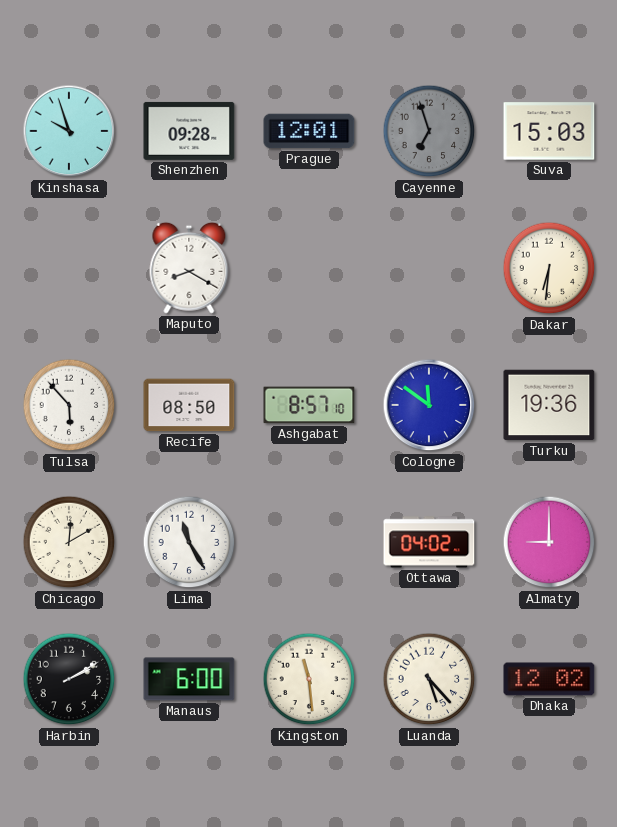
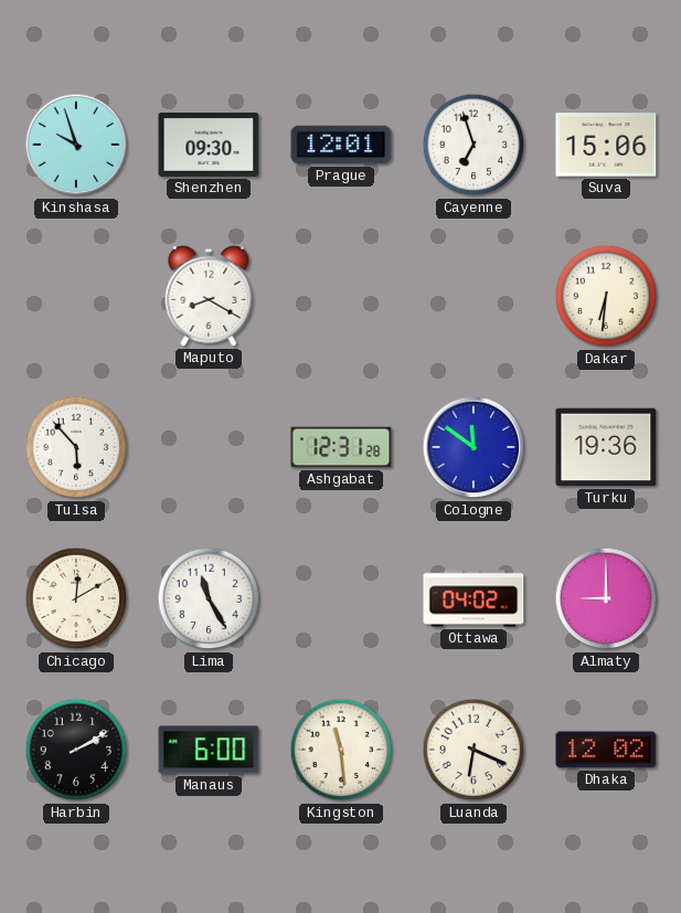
Shenzhen: 09:28 -> 09:30 (209, 145)
Cayenne dial: grey -> white (473, 145)
Suva: 15:03 -> 15:06 (606, 145)
Recife: 08:50 -> none (189, 405)
Ashgabat: 8:57 -> 12:31 (341, 447)
Luanda: 5:23 -> 6:19 (473, 750)
